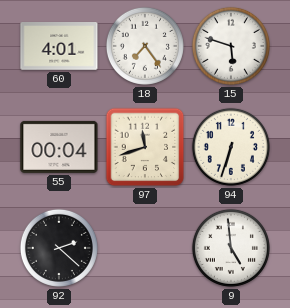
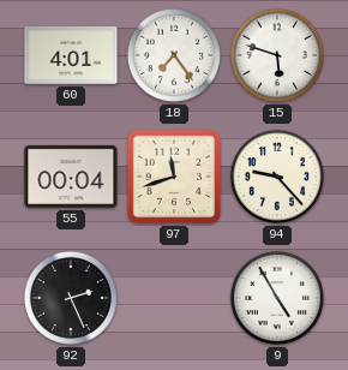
94: 6:33 -> 9:23 (277, 177)
92: 2:22 -> 2:26 (71, 298)
9: 4:59 -> 4:55 (277, 298)
